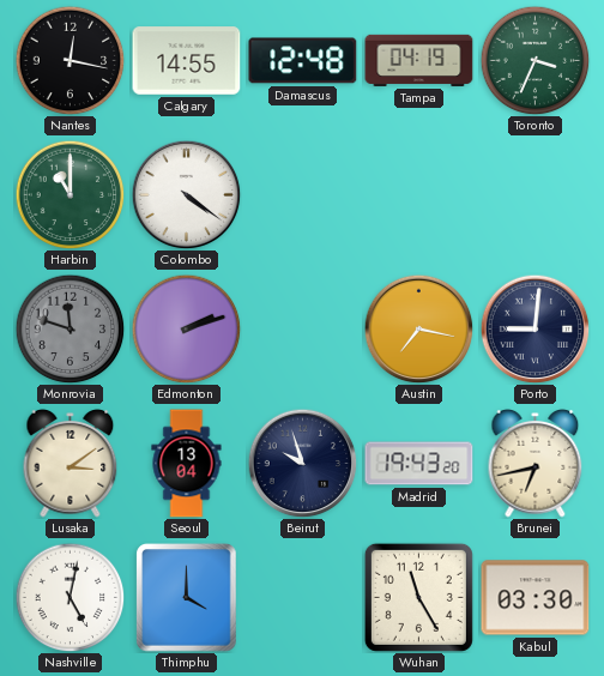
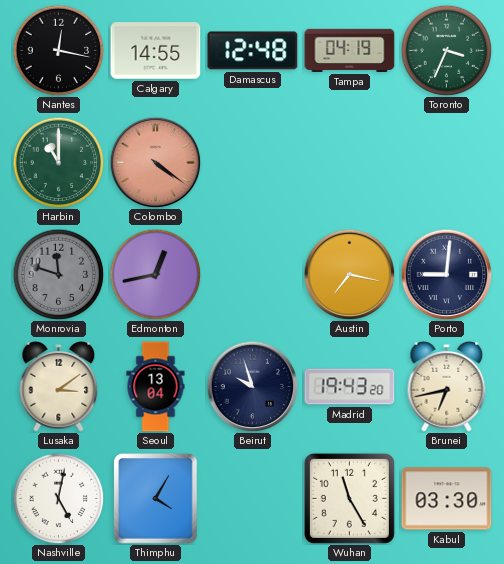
Colombo dial: white -> salmon (155, 162)
Edmonton: 2:12 -> 12:43 (155, 274)
Thimphu: 4:00 -> 4:05 (156, 499)
